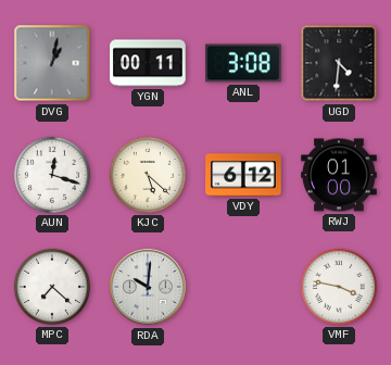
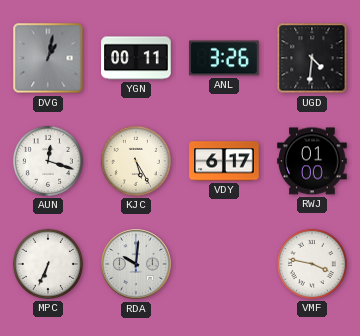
ANL: 3:08 -> 3:26 (224, 58)
KJC: 5:22 -> 5:25 (136, 161)
VDY: 6:12 -> 6:17 (224, 161)
MPC: 7:22 -> 6:34 (48, 264)
